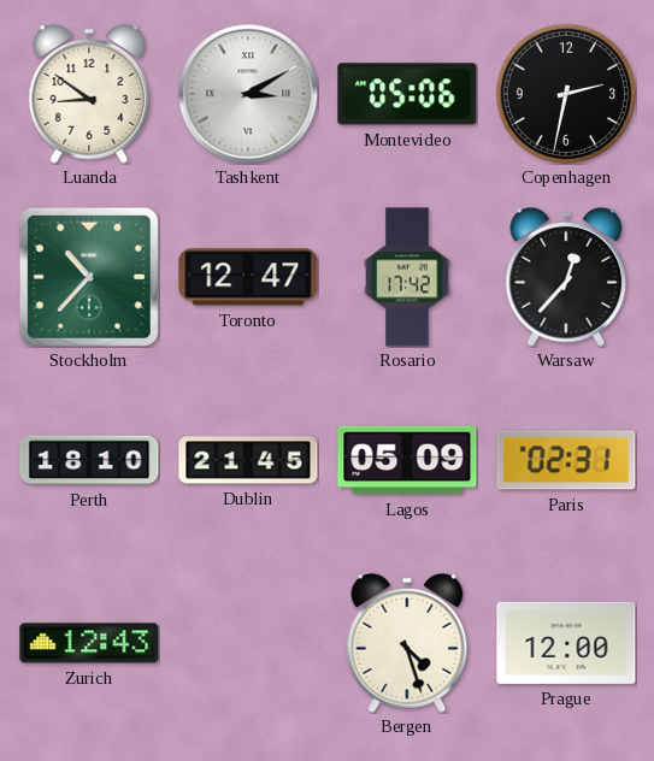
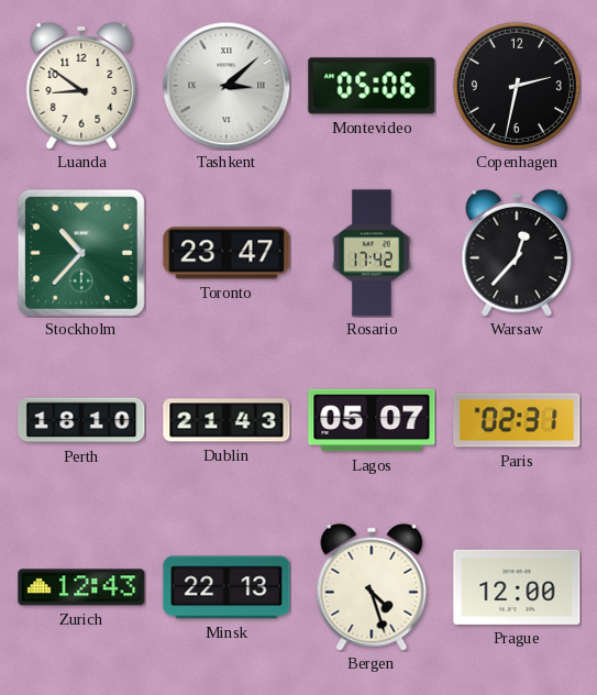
Tashkent: 3:10 -> 3:08 (226, 86)
Toronto: 12:47 -> 23:47 (226, 253)
Dublin: 21:45 -> 21:43 (226, 420)
Lagos: 05:09 -> 05:07 (372, 420)
Minsk: none -> 22:13 (226, 587)
